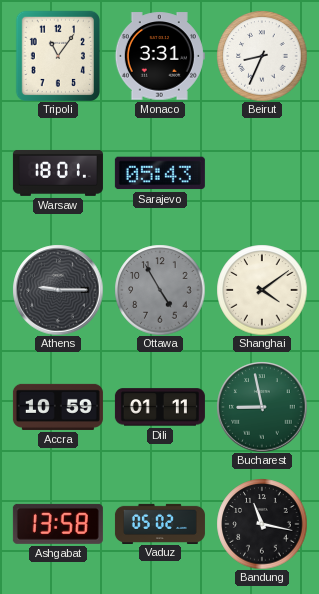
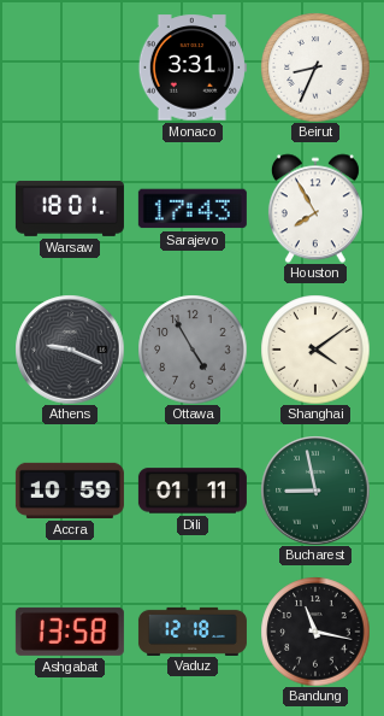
Tripoli: 11:06 -> none (57, 55)
Sarajevo: 05:43 -> 17:43 (193, 209)
Houston: none -> 7:55 (315, 209)
Athens: 9:15 -> 9:19 (70, 350)
Vaduz: 05:02 -> 12:18 (193, 630)
